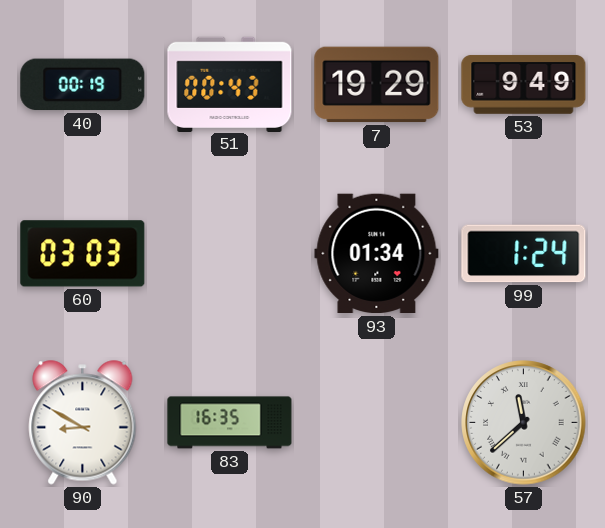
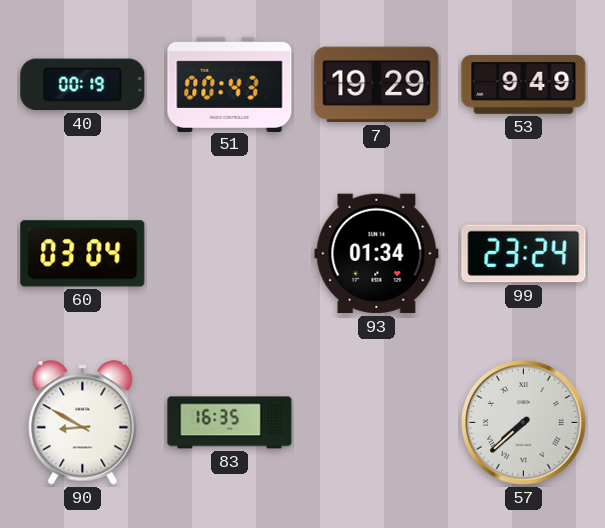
60: 03:03 -> 03:04 (83, 254)
99: 1:24 -> 23:24 (524, 254)
57: 11:38 -> 7:38 (524, 423)
